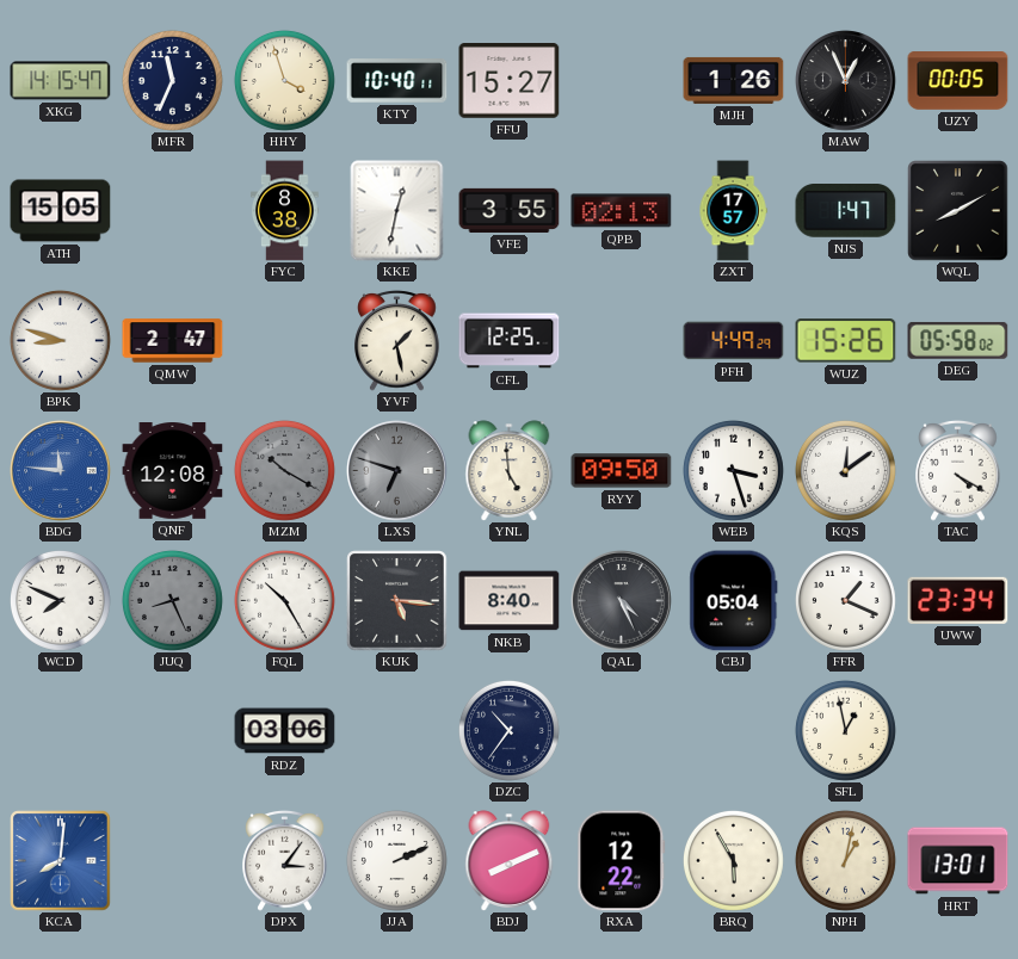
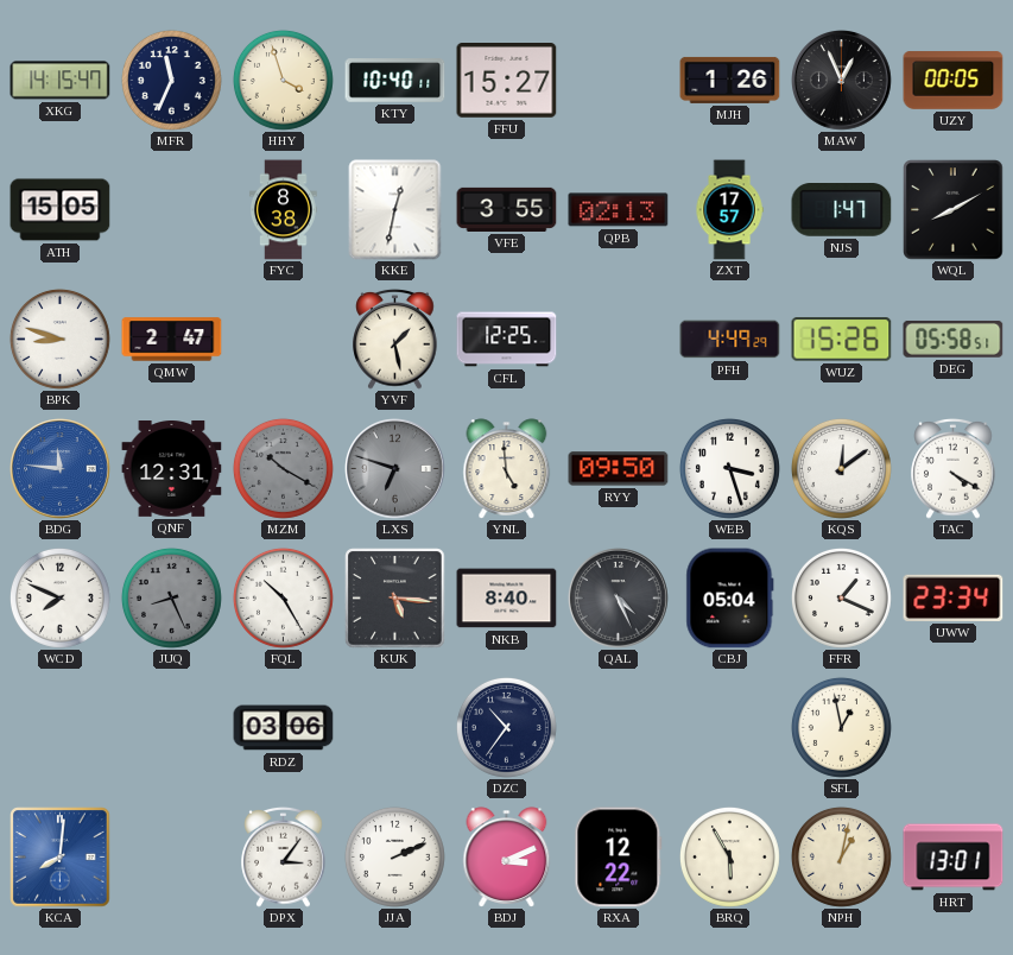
DEG: 05:58:02 -> 05:58:51 (954, 339)
QNF: 12:08 -> 12:31 (172, 469)
BDJ: 8:11 -> 3:11 (507, 858)
